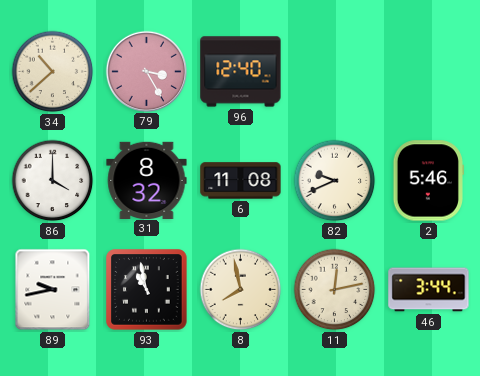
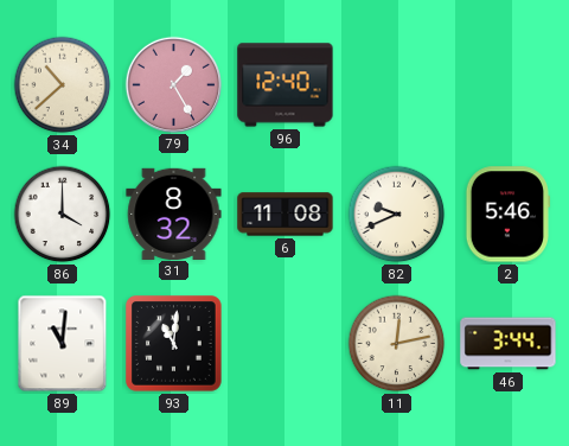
79: 3:25 -> 1:25 (173, 84)
89: 9:43 -> 11:01 (63, 344)
93: 10:58 -> 11:01 (174, 344)
8: 7:58 -> none (241, 290)
